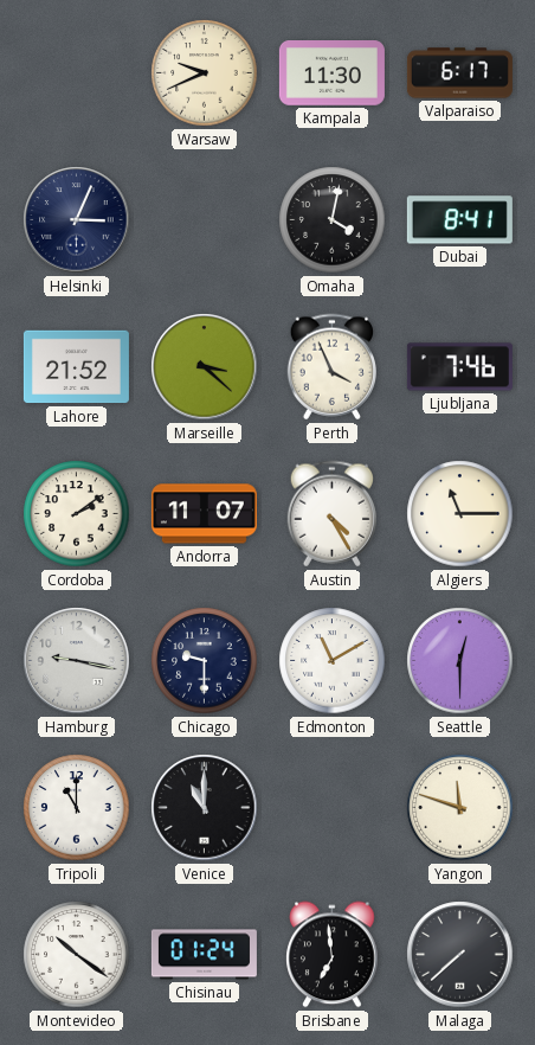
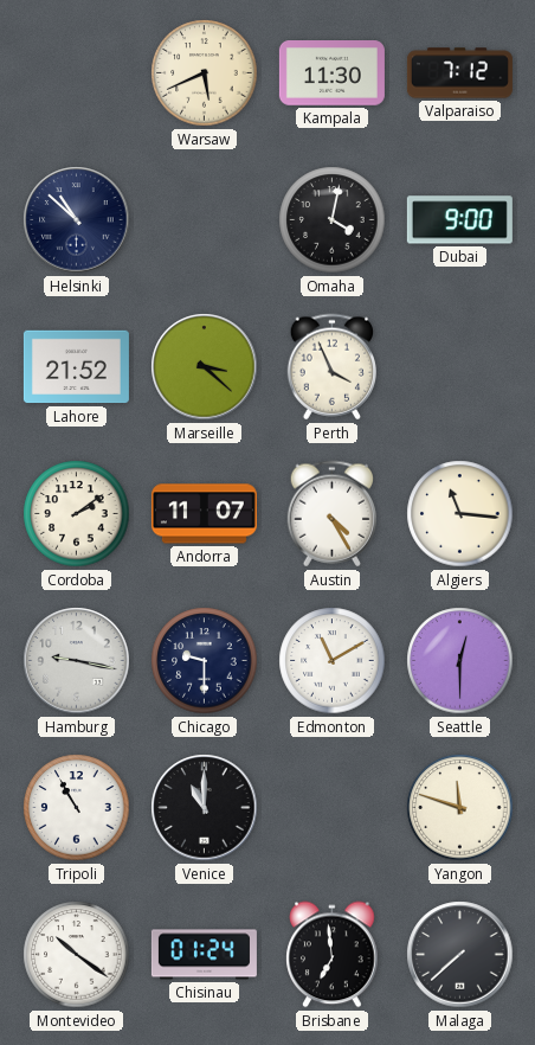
Warsaw: 9:41 -> 5:41 (205, 73)
Valparaiso: 6:17 -> 7:12 (459, 73)
Helsinki: 3:04 -> 10:52 (77, 220)
Dubai: 8:41 -> 9:00 (459, 220)
Ljubljana: 7:46 -> none (459, 367)
Algiers: 11:15 -> 11:16 (460, 514)
Tripoli: 11:00 -> 10:55 (77, 808)
